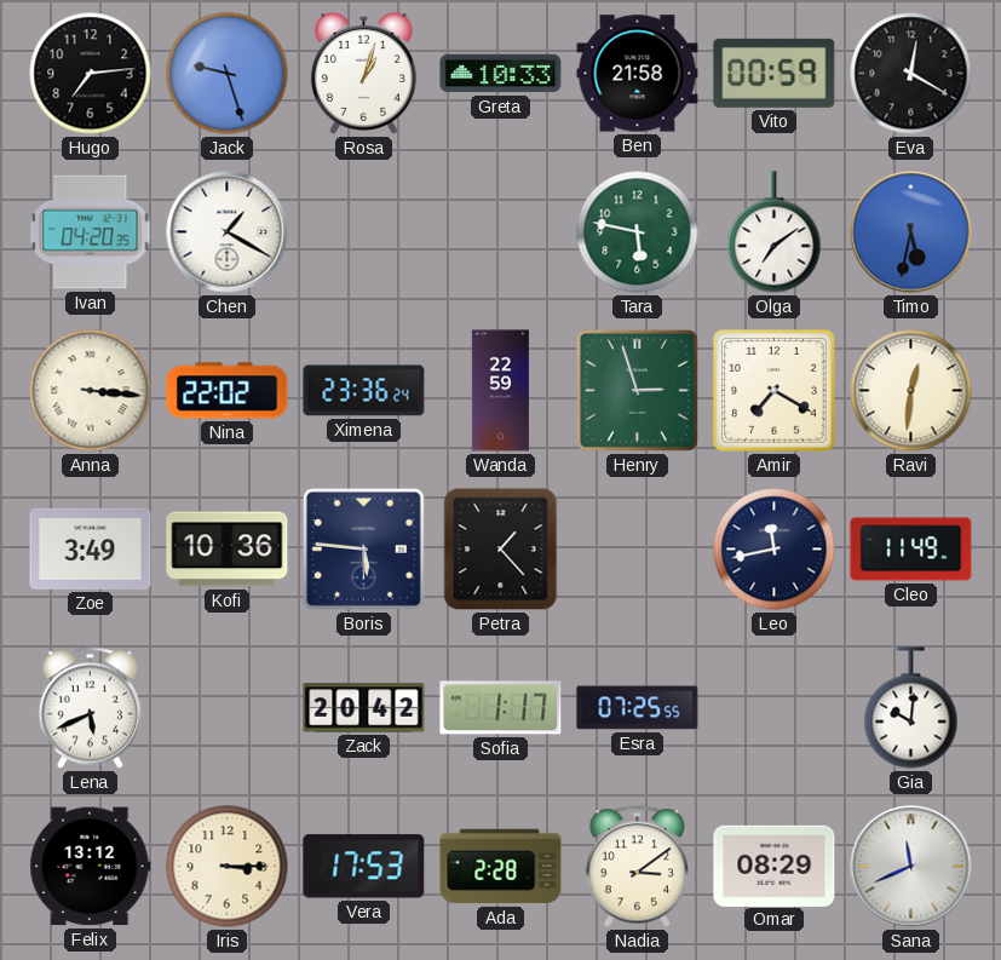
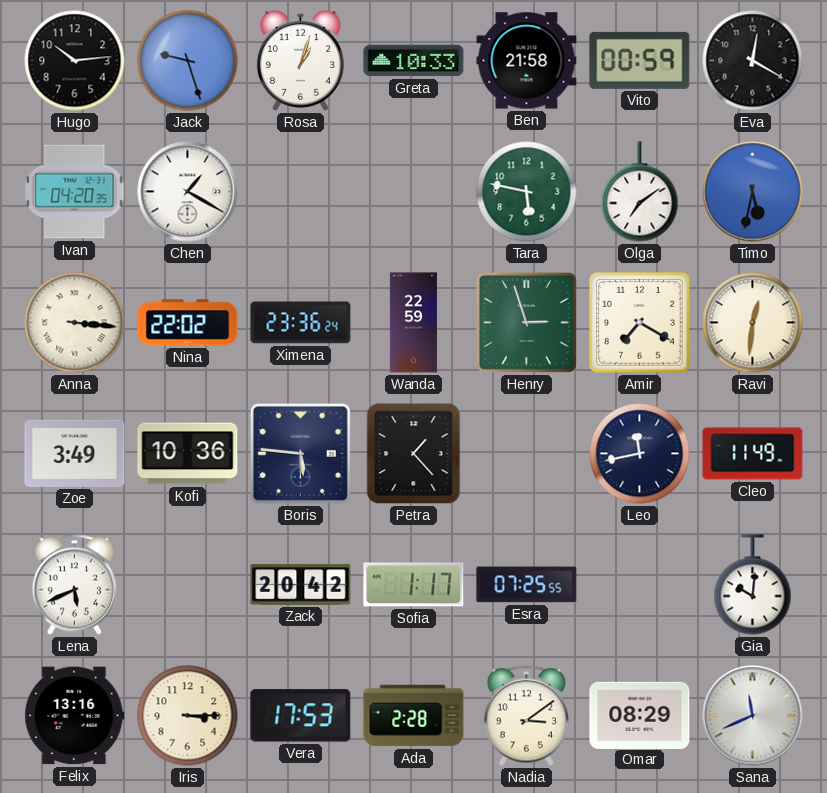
Hugo: 7:14 -> 10:14 (75, 61)
Felix: 13:12 -> 13:16 (75, 716)
